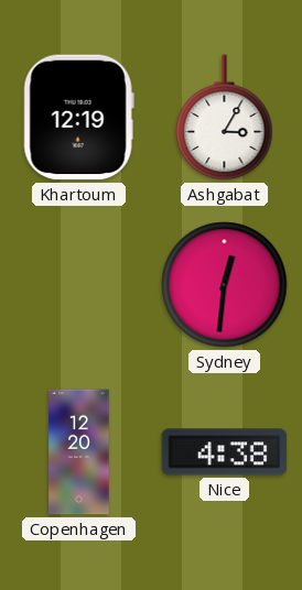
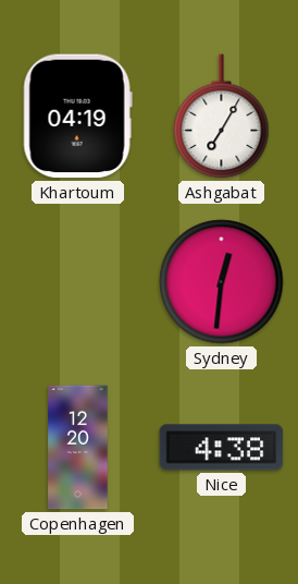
Khartoum: 12:19 -> 04:19 (77, 117)
Ashgabat: 3:05 -> 7:05 (222, 117)
